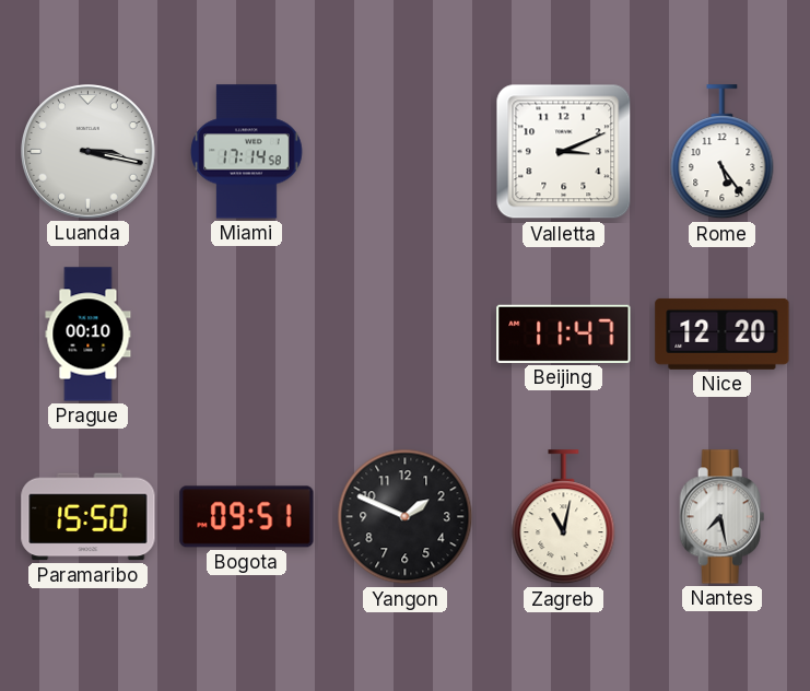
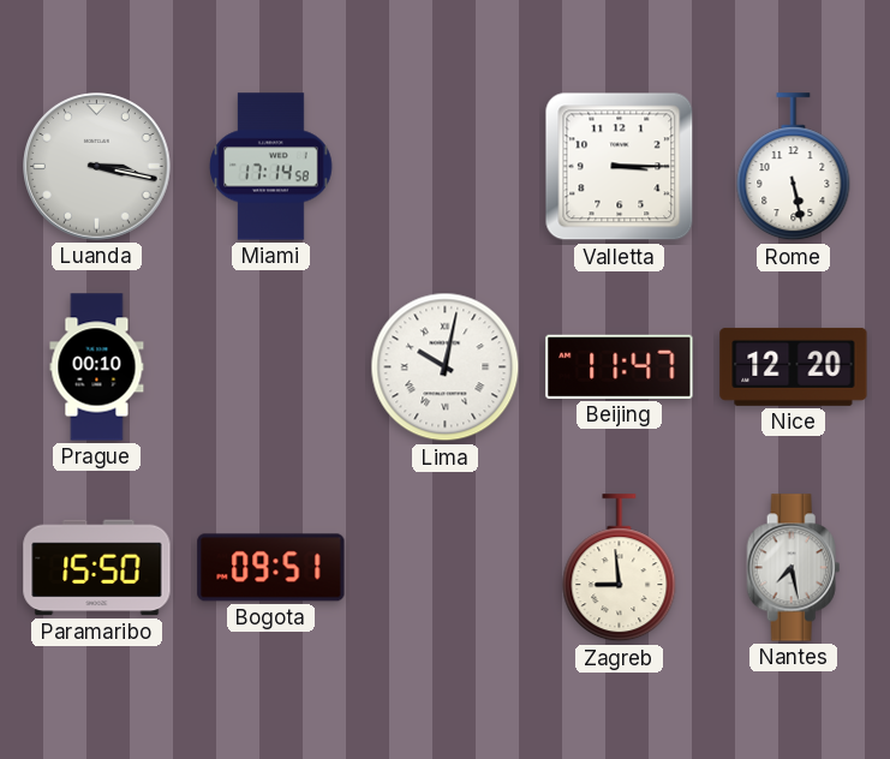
Valletta: 3:11 -> 3:15 (620, 167)
Rome: 5:24 -> 5:28 (794, 167)
Lima: none -> 10:02 (446, 367)
Yangon: 1:49 -> none (406, 517)
Zagreb: 11:02 -> 8:59 (620, 568)
